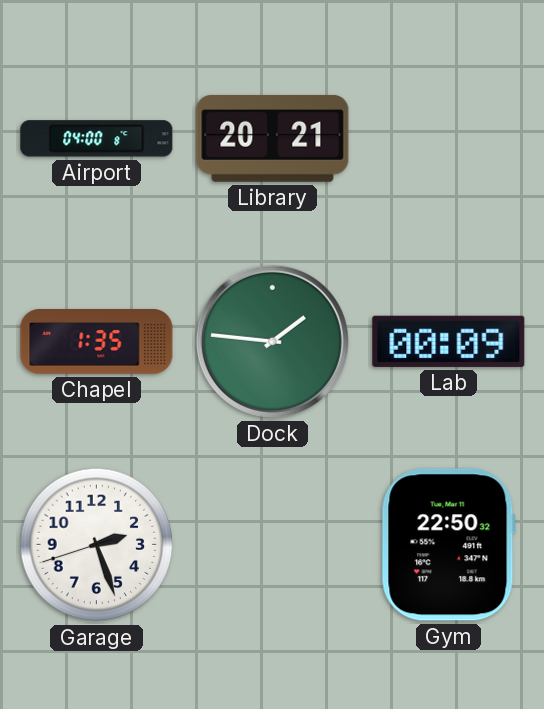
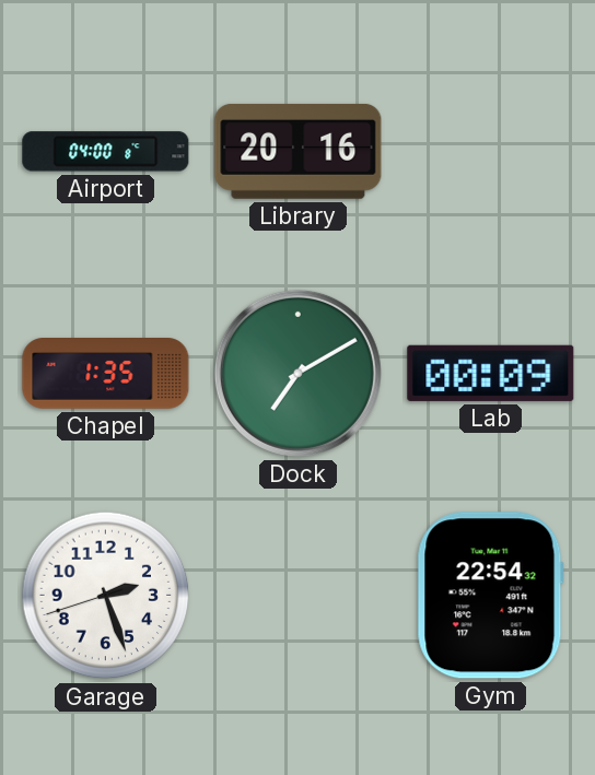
Library: 20:21 -> 20:16 (299, 152)
Dock: 1:46 -> 7:10 (297, 373)
Gym: 22:50 -> 22:54 (490, 596)
